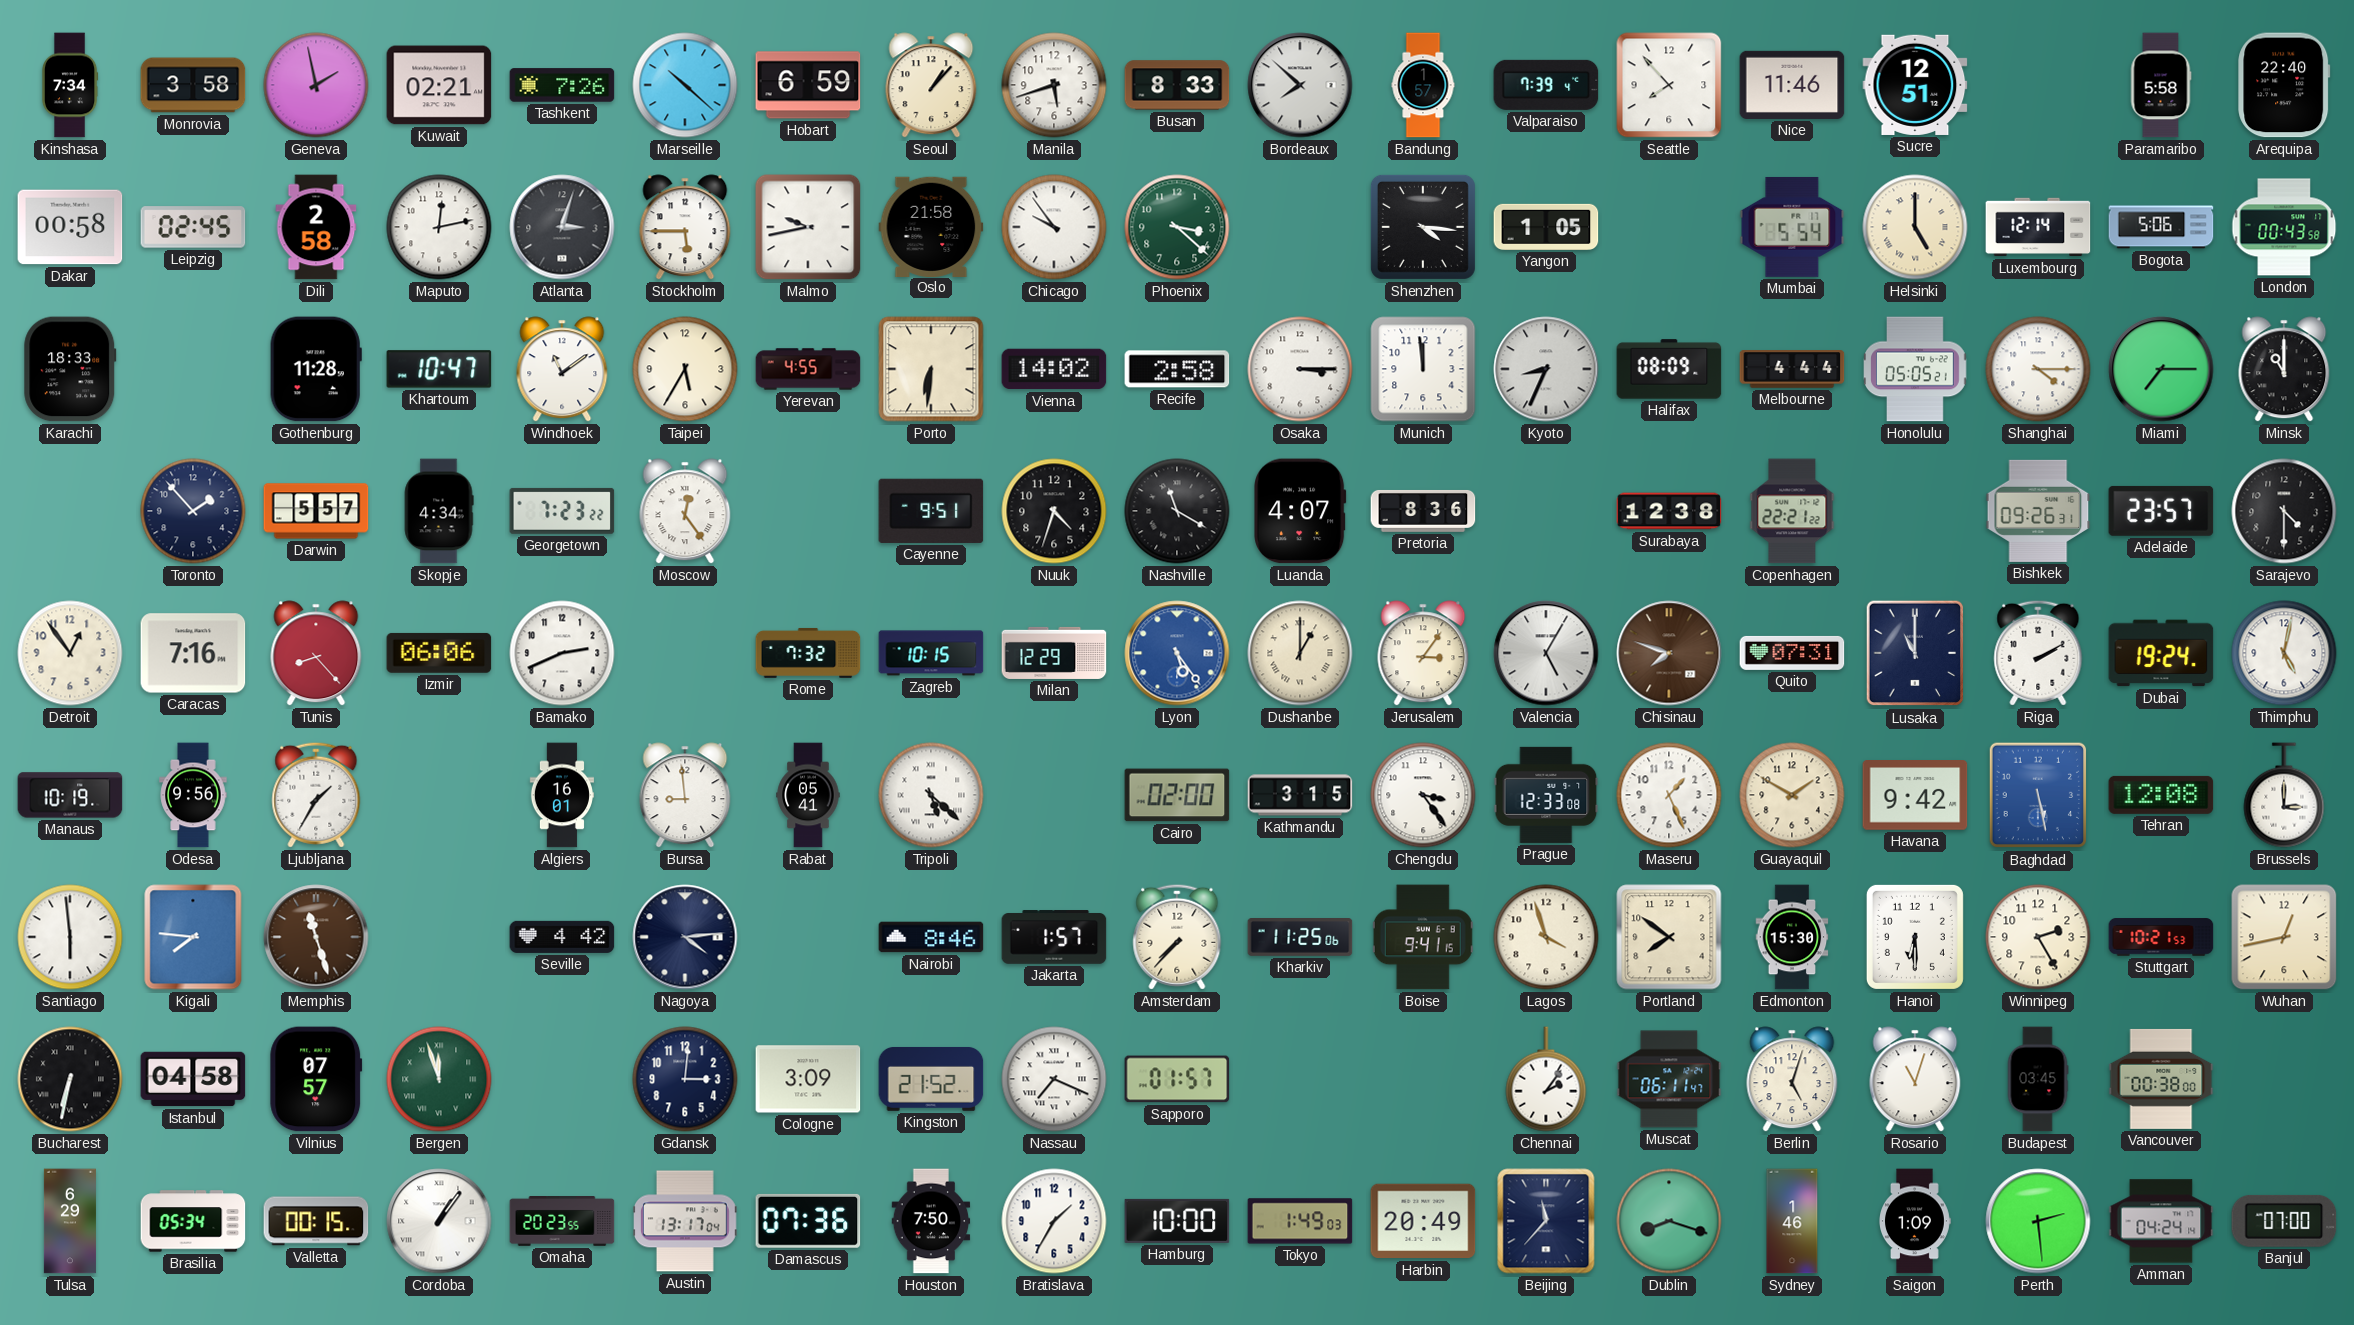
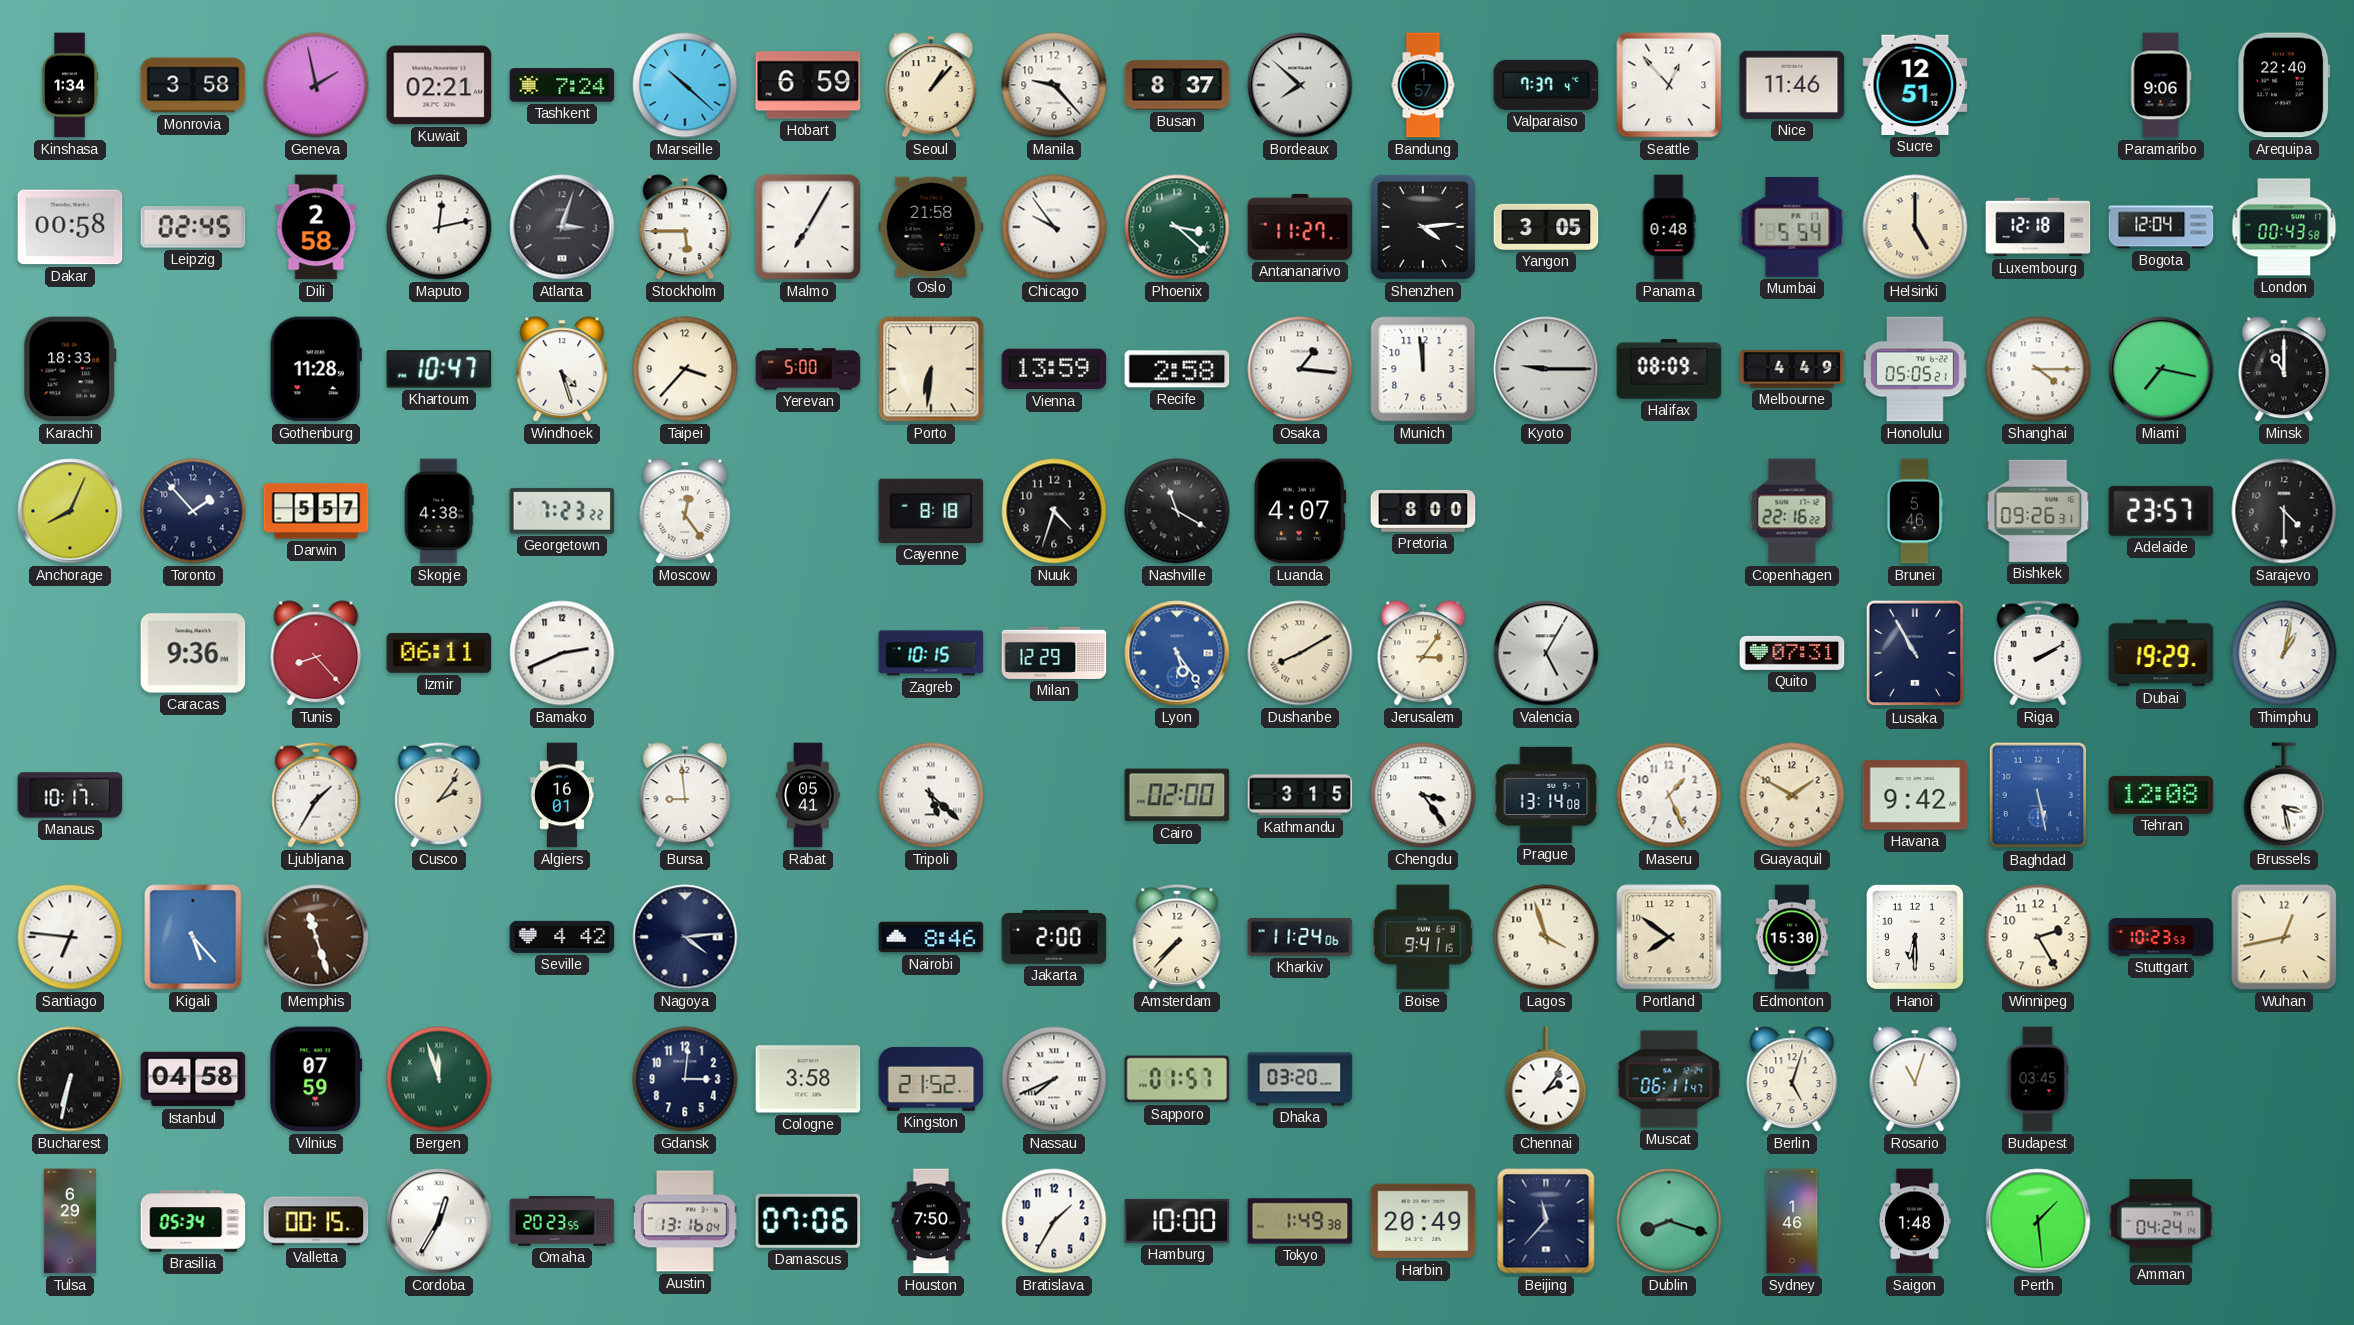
Kinshasa: 7:34 -> 1:34 (70, 85)
Tashkent: 7:26 -> 7:24 (562, 85)
Manila: 5:42 -> 9:23 (1054, 85)
Busan: 8:33 -> 8:37 (1177, 85)
Valparaiso: 7:39 -> 7:37 (1546, 85)
Seattle: 7:53 -> 12:53 (1669, 85)
Paramaribo: 5:58 -> 9:06 (2161, 85)
Malmo: 9:43 -> 7:05 (808, 227)
Antananarivo: none -> 11:27 (1300, 227)
Shenzhen: 4:16 -> 4:14 (1423, 227)
Yangon: 1:05 -> 3:05 (1546, 227)
Panama: none -> 0:48 (1669, 227)
Luxembourg: 12:14 -> 12:18 (2038, 227)
Bogota: 5:06 -> 12:04 (2161, 227)
Windhoek: 11:09 -> 4:27 (562, 369)
Taipei: 5:35 -> 3:37 (685, 369)
Yerevan: 4:55 -> 5:00 (808, 369)
Vienna: 14:02 -> 13:59 (1054, 369)
Osaka: 3:15 -> 1:16 (1300, 369)
Kyoto: 8:34 -> 9:15 (1546, 369)
Melbourne: 4:44 -> 4:49 (1792, 369)
Miami: 7:15 -> 7:17 (2161, 369)
Anchorage: none -> 8:04 (70, 511)
Skopje: 4:34 -> 4:38 (439, 511)
Cayenne: 9:51 -> 8:18 (931, 511)
Pretoria: 8:36 -> 8:00 (1423, 511)
Surabaya: 12:38 -> none (1669, 511)
Copenhagen: 22:21 -> 22:16 (1792, 511)
Brunei: none -> 5:46 (1915, 511)
Detroit: 12:54 -> none (70, 653)
Caracas: 7:16 -> 9:36 (193, 653)
Izmir: 06:06 -> 06:11 (439, 653)
Rome: 7:32 -> none (808, 653)
Dushanbe: 1:00 -> 8:10 (1300, 653)
Chisinau: 7:48 -> none (1669, 653)
Lusaka: 11:00 -> 10:55 (1915, 653)
Dubai: 19:24 -> 19:29 (2161, 653)
Thimphu: 5:02 -> 1:02 (2284, 653)
Manaus: 10:19 -> 10:17 (70, 795)
Odesa: 9:56 -> none (193, 795)
Cusco: none -> 2:06 (439, 795)
Prague: 12:33 -> 13:14 (1546, 795)
Brussels: 3:00 -> 3:28 (2284, 795)
Santiago: 5:59 -> 6:46 (70, 937)
Kigali: 7:46 -> 5:23 (193, 937)
Jakarta: 1:57 -> 2:00 (1054, 937)
Kharkiv: 11:25 -> 11:24 (1300, 938)
Stuttgart: 10:21 -> 10:23 (2161, 937)
Vilnius: 07:57 -> 07:59 (316, 1079)
Cologne: 3:09 -> 3:58 (808, 1079)
Nassau: 7:19 -> 7:41 (1054, 1079)
Dhaka: none -> 03:20 (1300, 1079)
Vancouver: 00:38 -> none (2161, 1079)
Cordoba: 1:06 -> 12:35 (439, 1221)
Austin: 13:17 -> 13:16 (686, 1221)
Damascus: 07:36 -> 07:06 (808, 1221)
Tokyo: 1:49:03 -> 1:49:38 (1300, 1221)
Saigon: 1:09 -> 1:48 (1915, 1221)
Perth: 2:29 -> 1:29 (2038, 1221)
Banjul: 07:00 -> none (2284, 1221)
